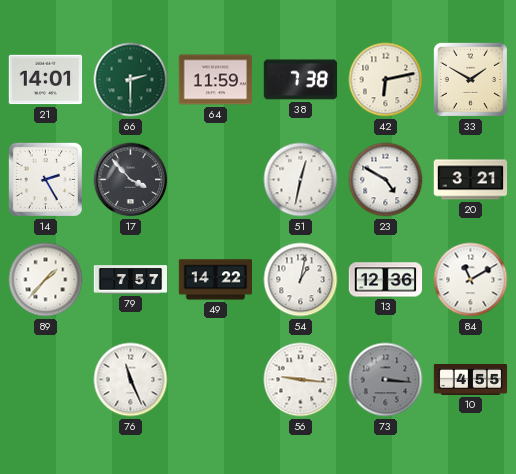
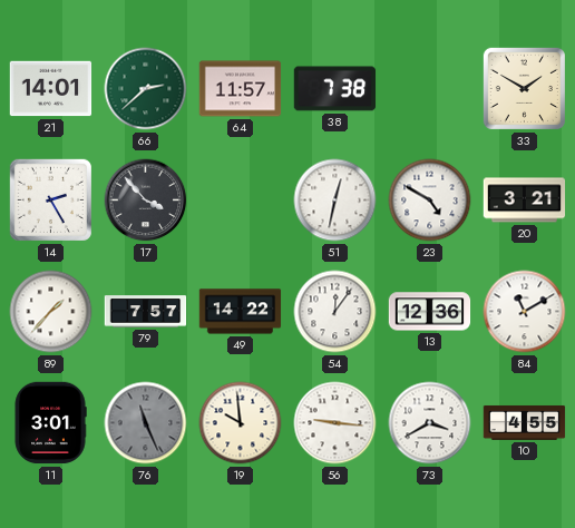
66: 2:30 -> 2:38 (146, 89)
64: 11:59 -> 11:57 (241, 89)
42: 6:13 -> none (386, 80)
54: 1:02 -> 12:06 (335, 312)
11: none -> 3:01 (50, 423)
76 dial: white -> grey (146, 423)
19: none -> 9:59 (241, 423)
73: 3:16 -> 3:40 (430, 423)
73 dial: grey -> white (430, 423)
